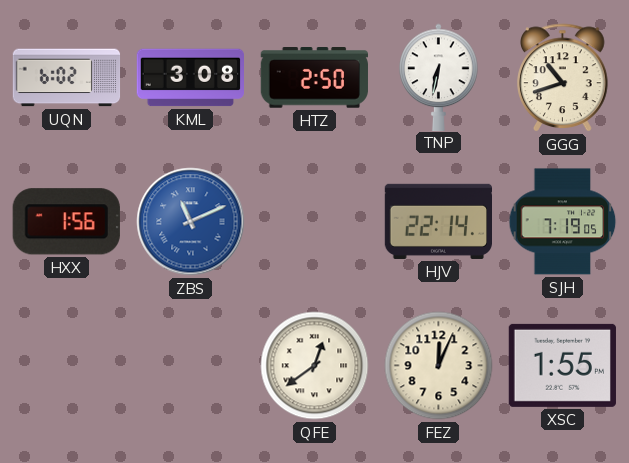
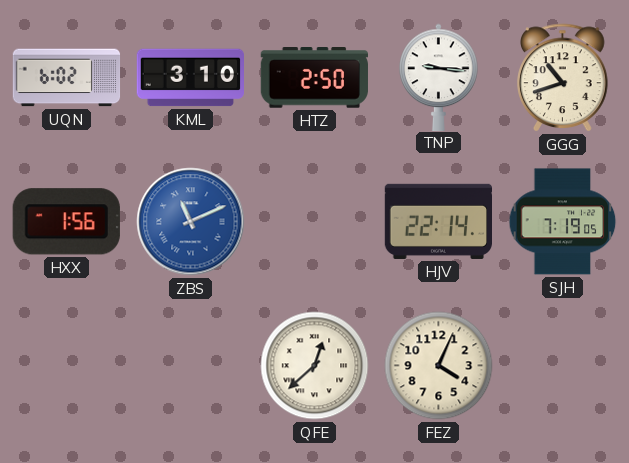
KML: 3:08 -> 3:10 (190, 78)
TNP: 6:32 -> 9:16 (439, 77)
QFE: 12:39 -> 12:38 (315, 366)
FEZ: 12:04 -> 4:04 (439, 366)
XSC: 1:55 -> none (562, 365)
